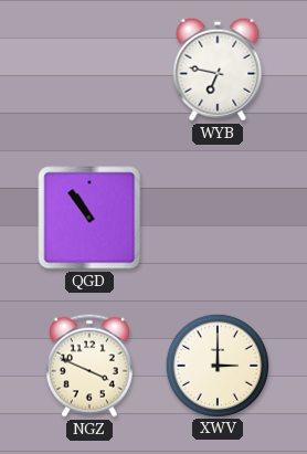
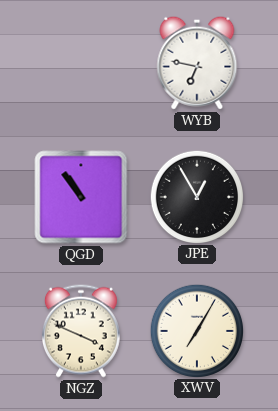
JPE: none -> 12:55 (196, 196)
XWV: 3:00 -> 7:05 (196, 330)
